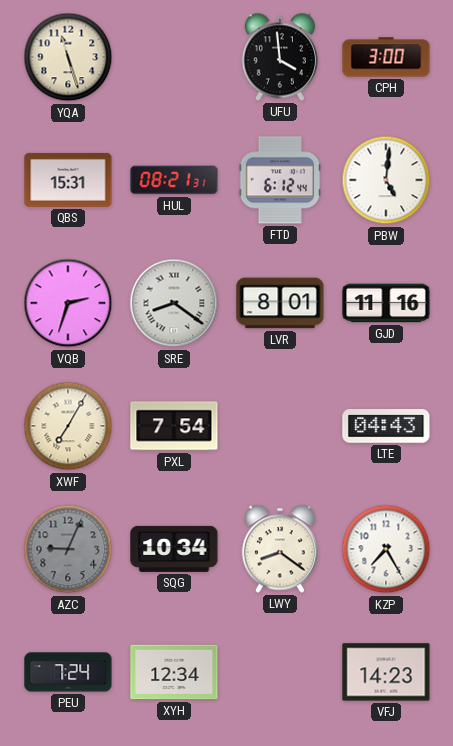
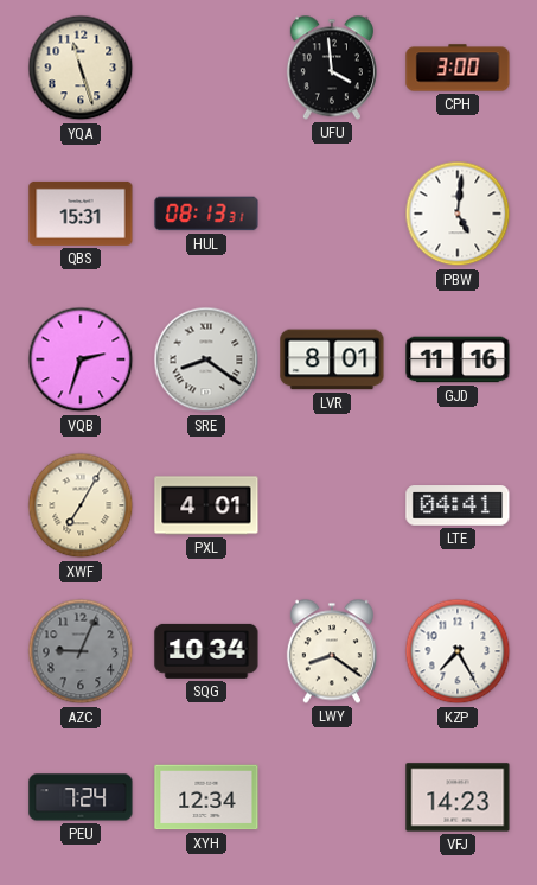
HUL: 08:21 -> 08:13 (206, 214)
FTD: 6:12 -> none (280, 180)
PXL: 7:54 -> 4:01 (206, 505)
LTE: 04:43 -> 04:41 (458, 505)
